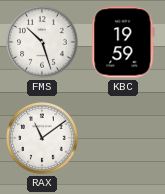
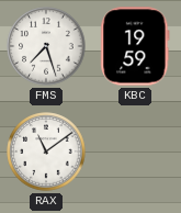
FMS: 10:27 -> 7:27 (46, 46)
